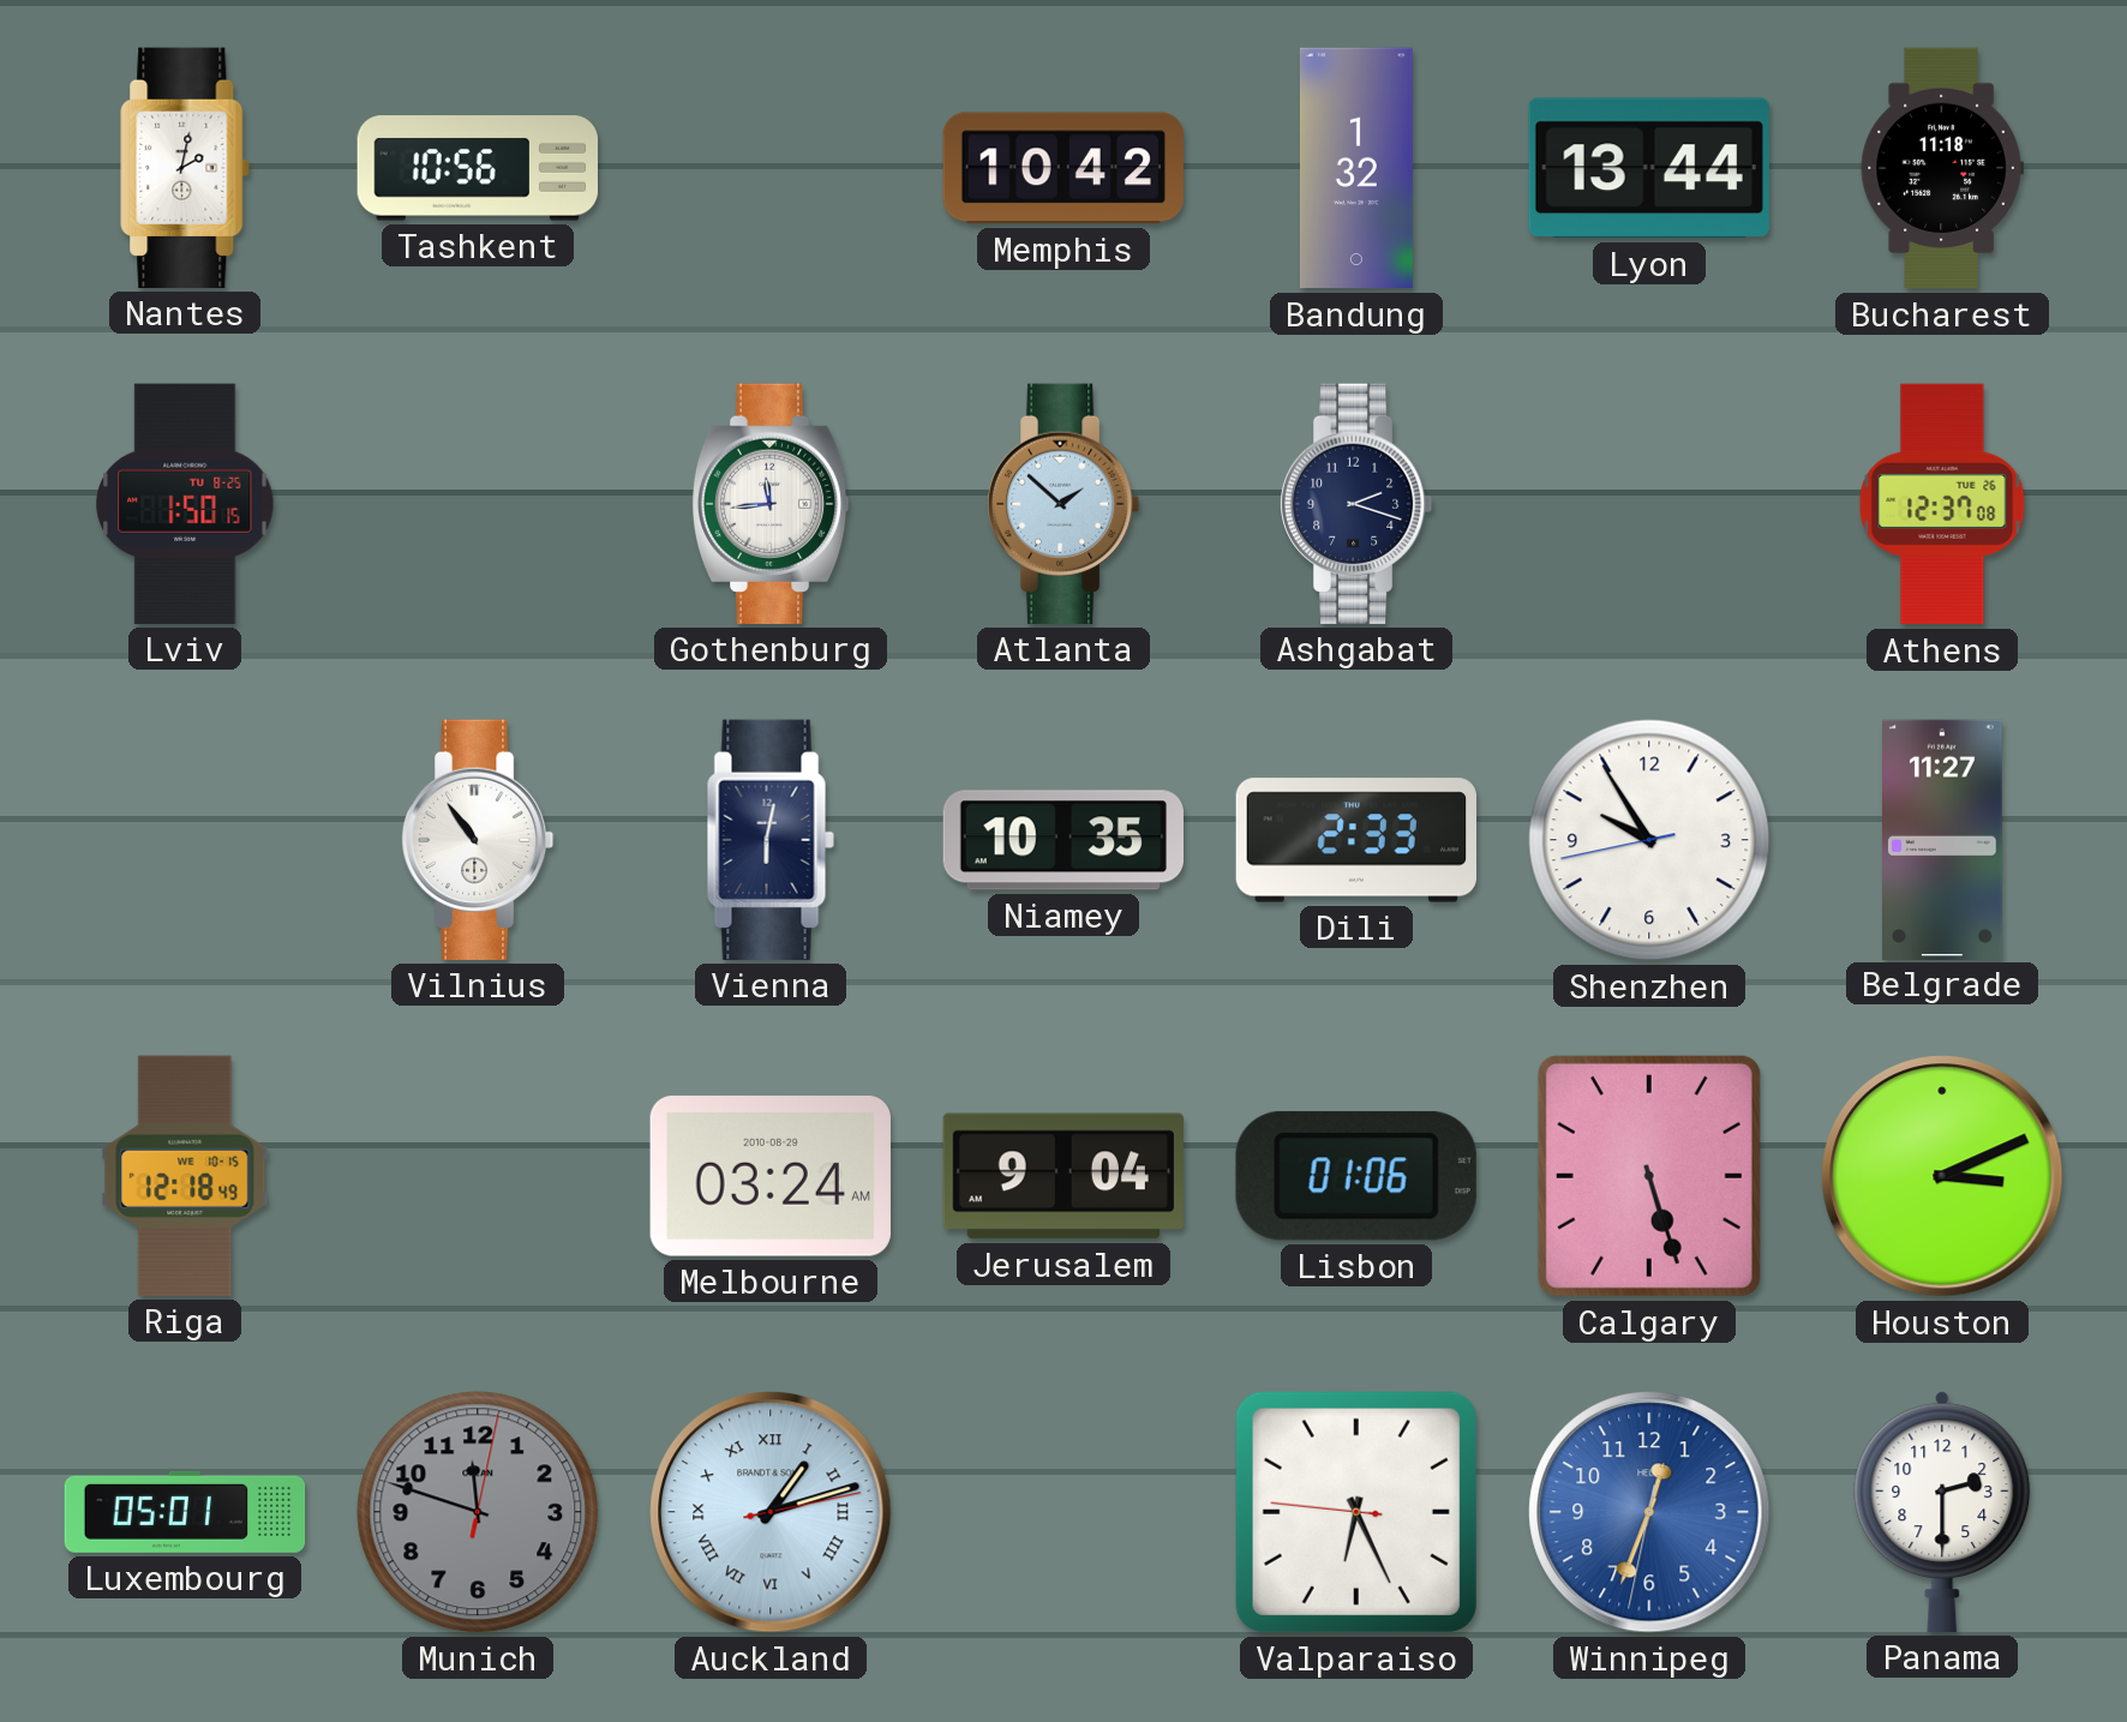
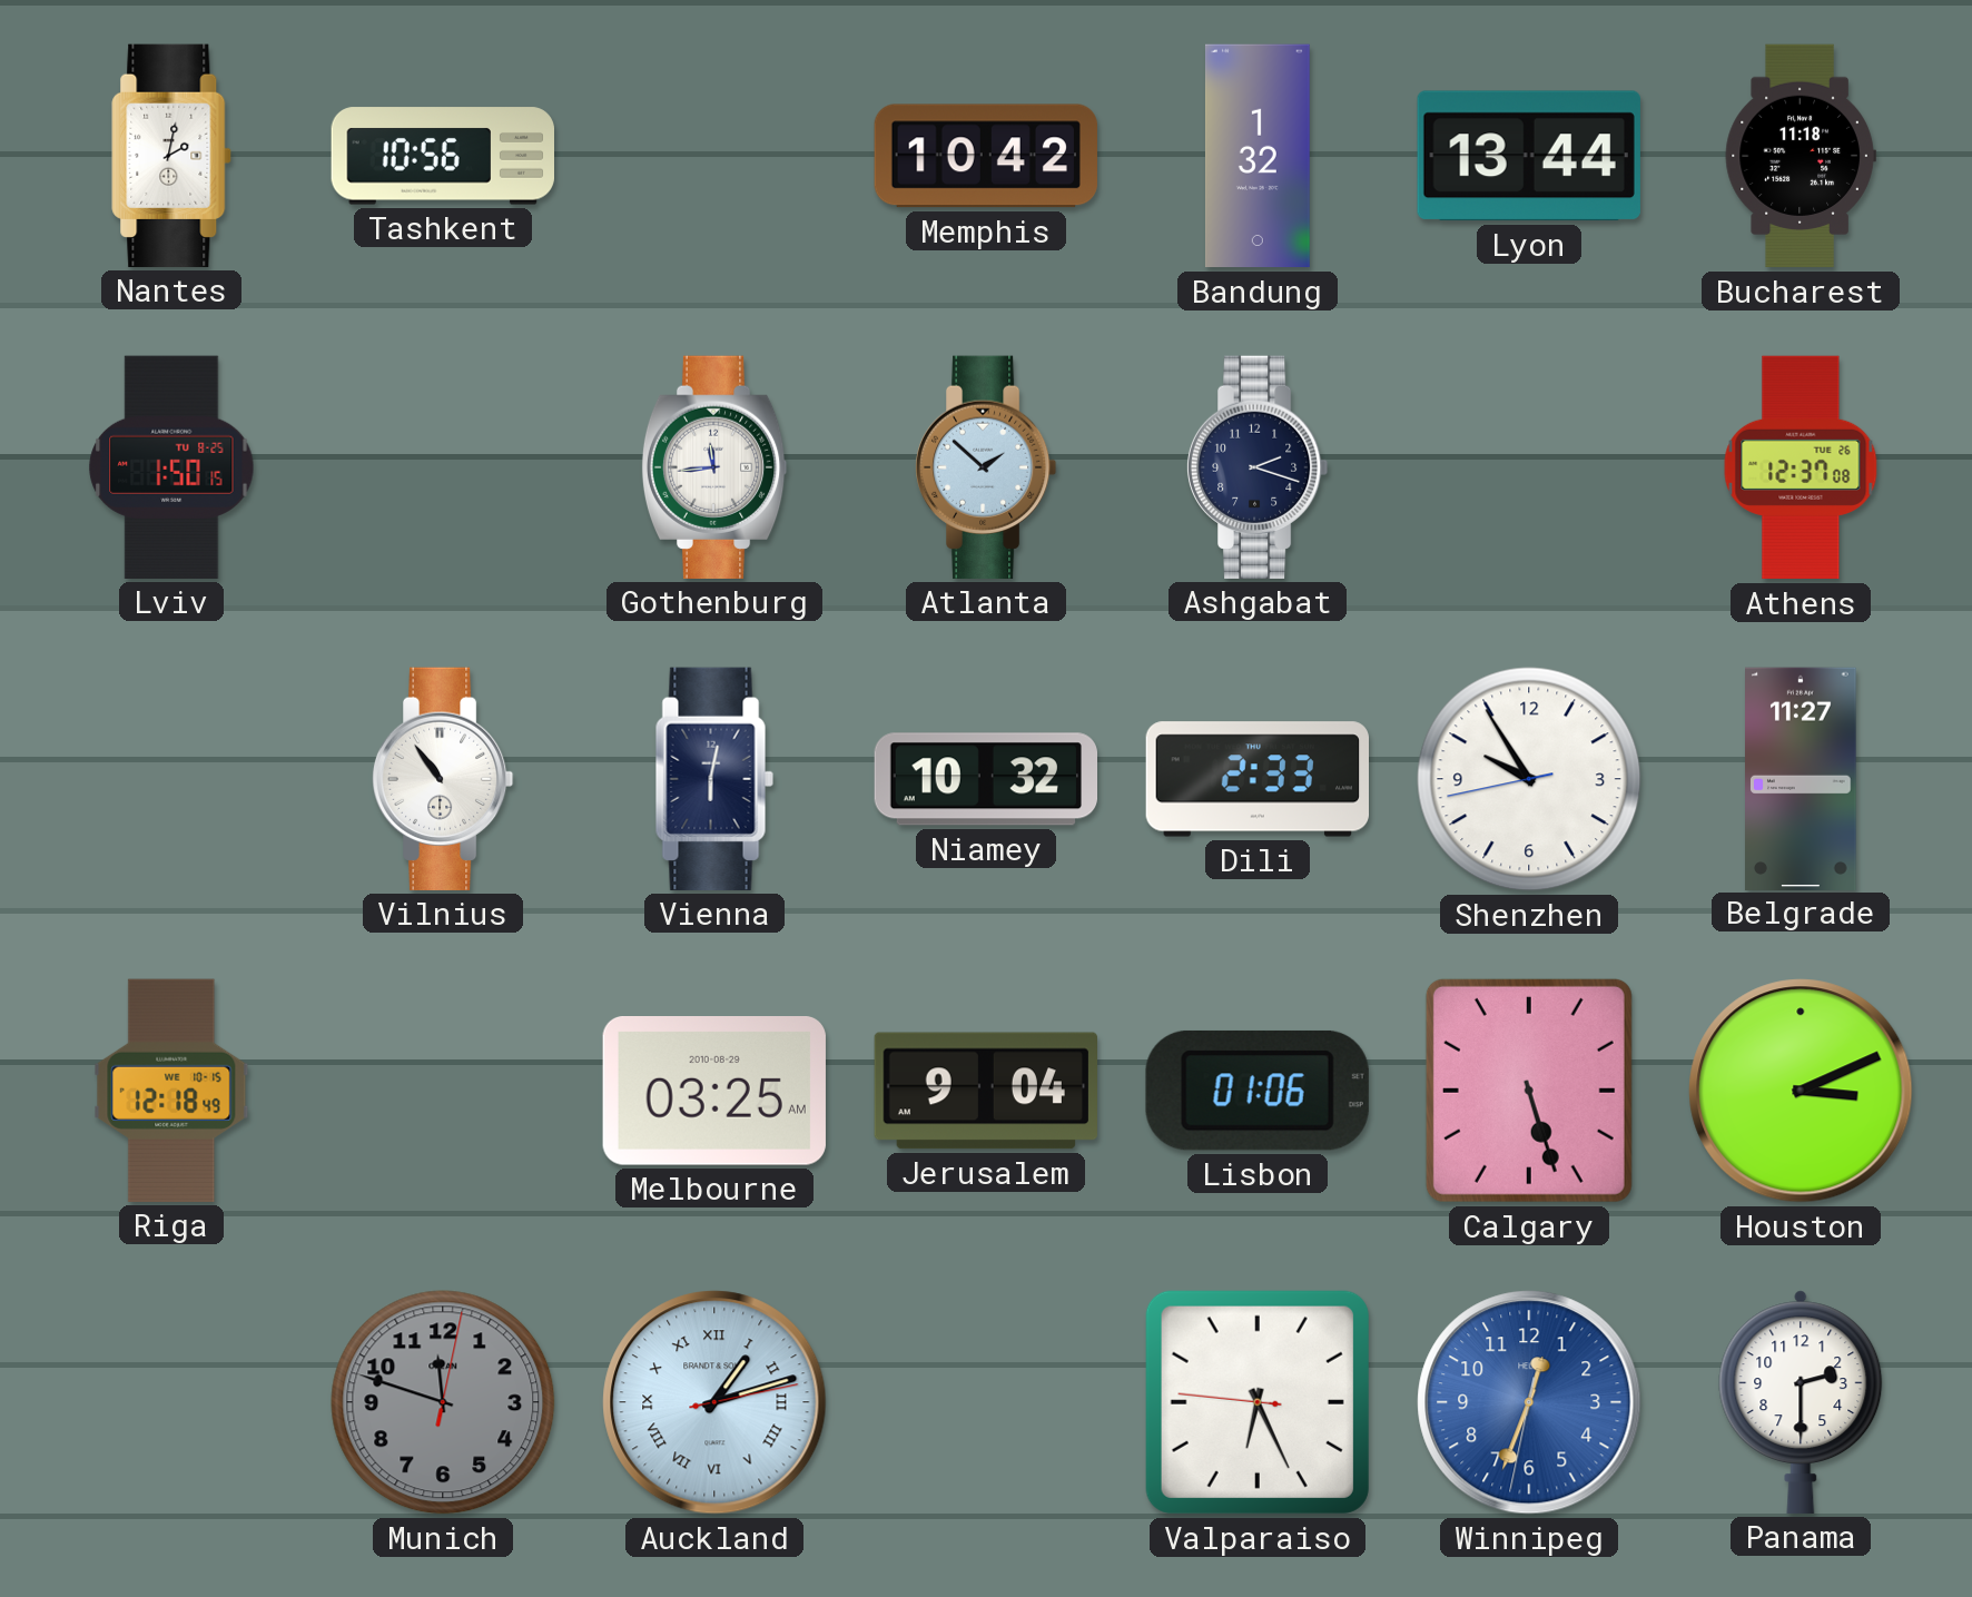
Niamey: 10:35 -> 10:32 (985, 779)
Melbourne: 03:24 -> 03:25 (714, 1092)
Luxembourg: 05:01 -> none (185, 1512)
